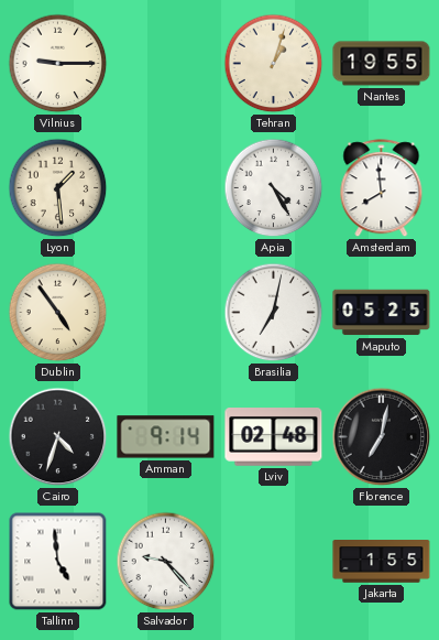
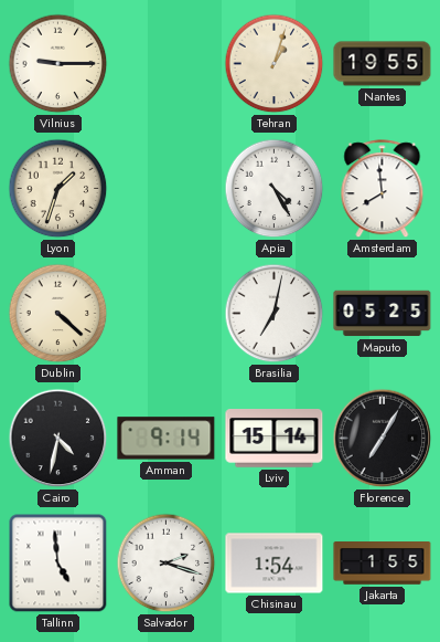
Lyon: 1:29 -> 1:33 (58, 189)
Dublin: 4:54 -> 4:22 (58, 314)
Cairo: 4:33 -> 4:32 (58, 439)
Lviv: 02:48 -> 15:14 (275, 439)
Florence: 7:02 -> 7:05 (383, 439)
Salvador: 9:23 -> 2:18 (167, 564)
Chisinau: none -> 1:54 (275, 564)
